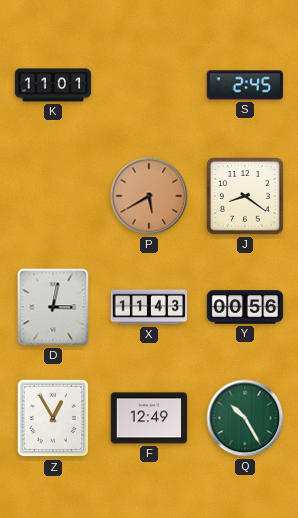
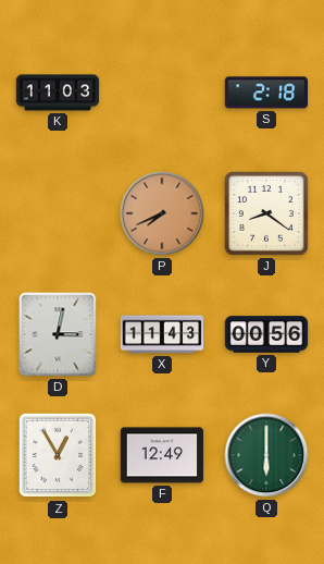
K: 11:01 -> 11:03 (58, 93)
S: 2:45 -> 2:18 (266, 93)
P: 5:40 -> 7:41 (162, 213)
Q: 10:25 -> 6:00 (266, 455)
